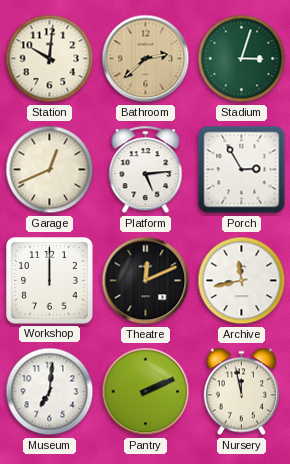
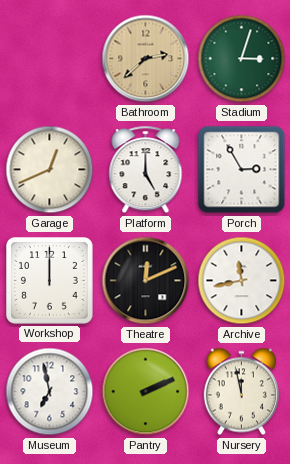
Station: 10:01 -> none (50, 59)
Platform: 5:14 -> 5:00 (146, 170)
Museum: 7:01 -> 6:58 (50, 392)
